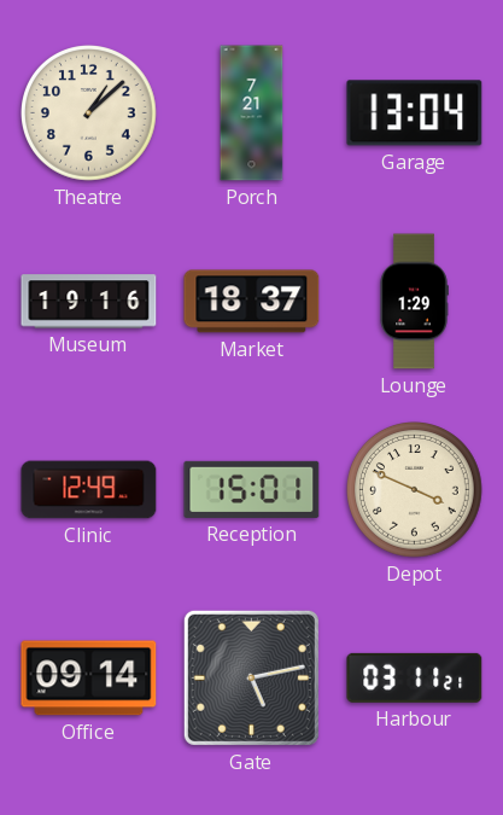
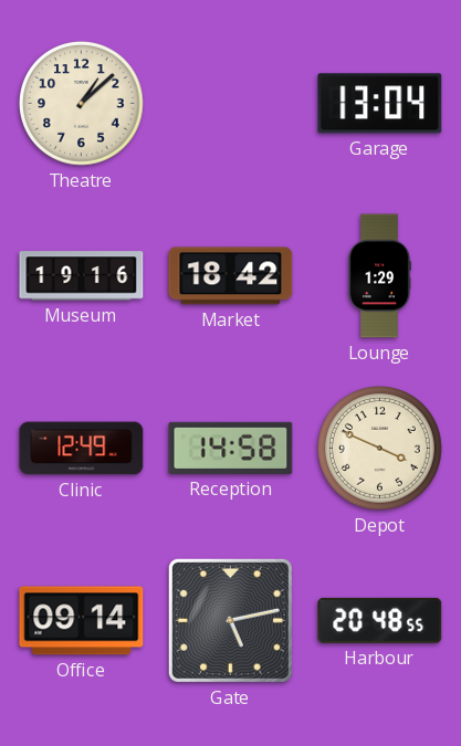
Porch: 7:21 -> none (252, 113)
Market: 18:37 -> 18:42 (231, 276)
Reception: 15:01 -> 14:58 (231, 448)
Harbour: 03:11 -> 20:48 (380, 620)
